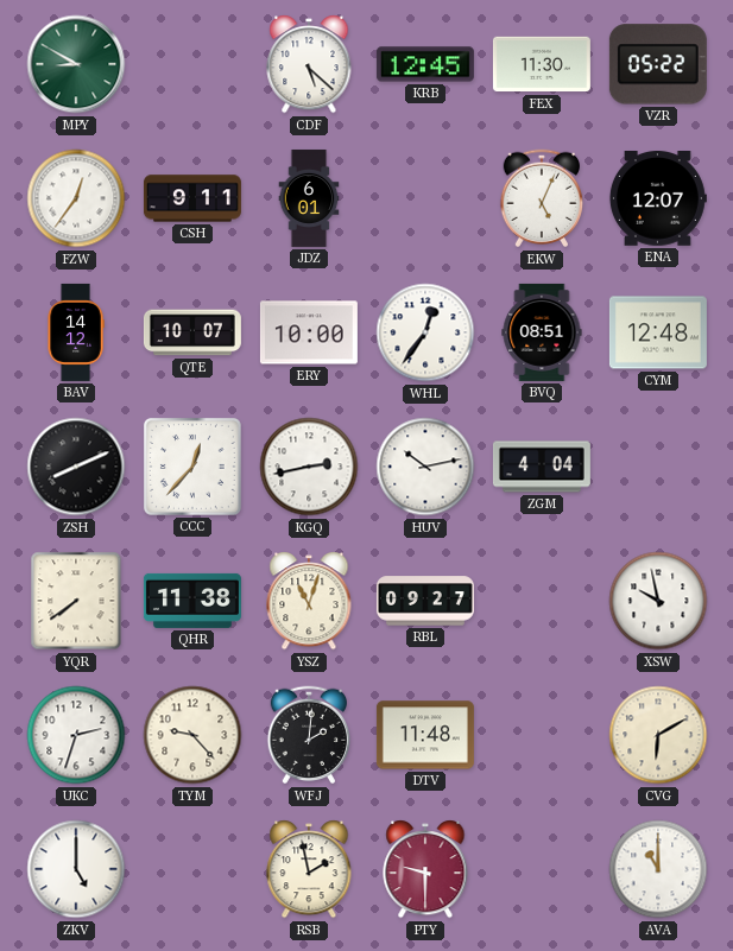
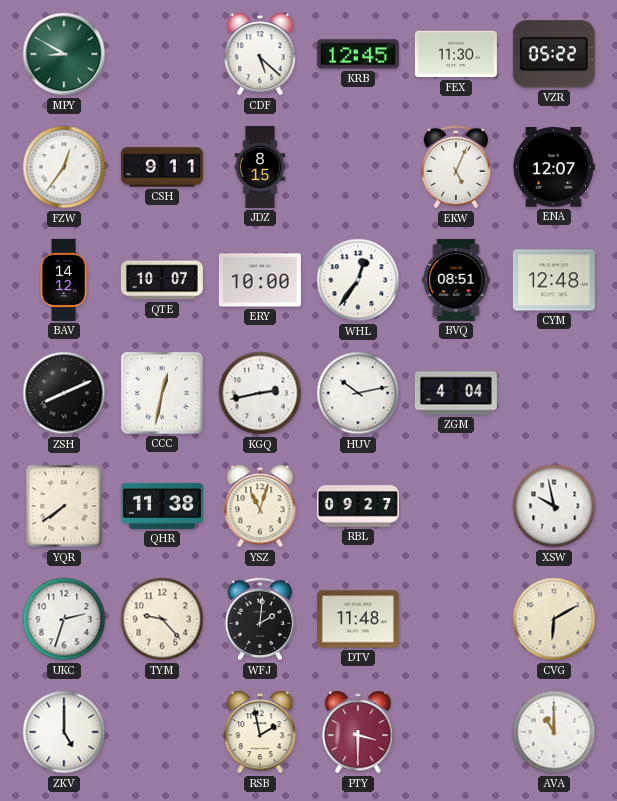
JDZ: 6:01 -> 8:15 (260, 167)
CCC: 12:37 -> 12:32 (162, 393)
PTY: 9:30 -> 3:30 (358, 732)
